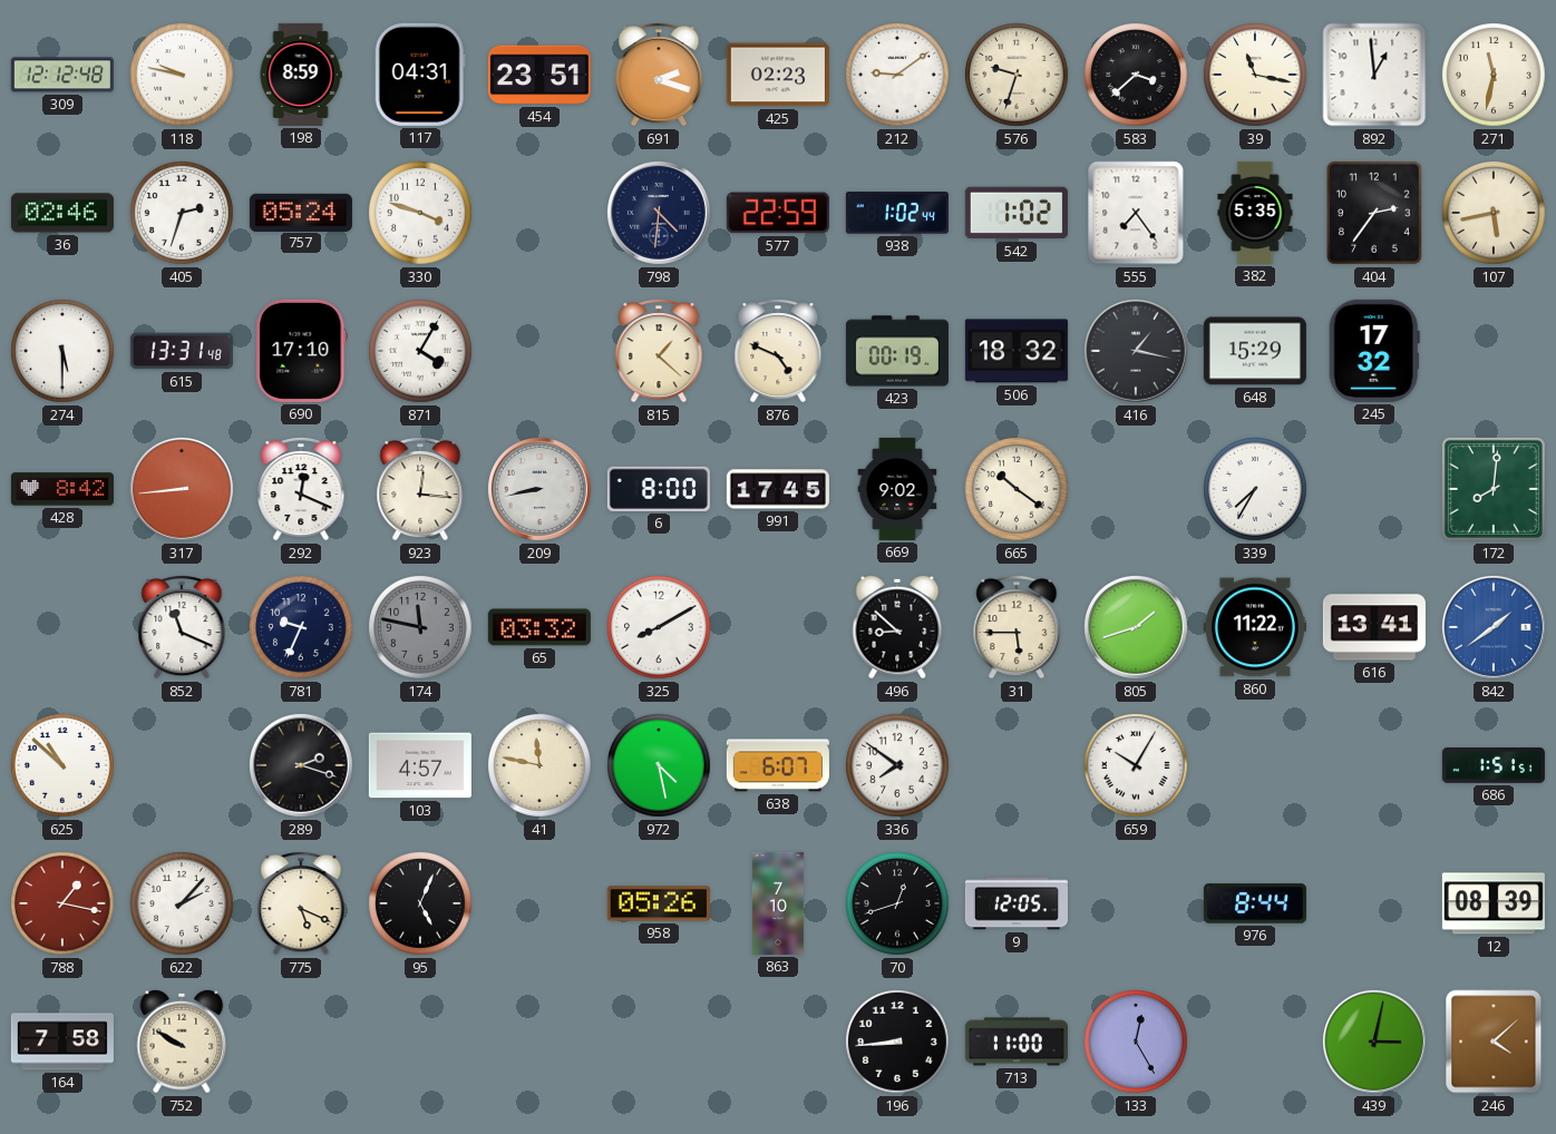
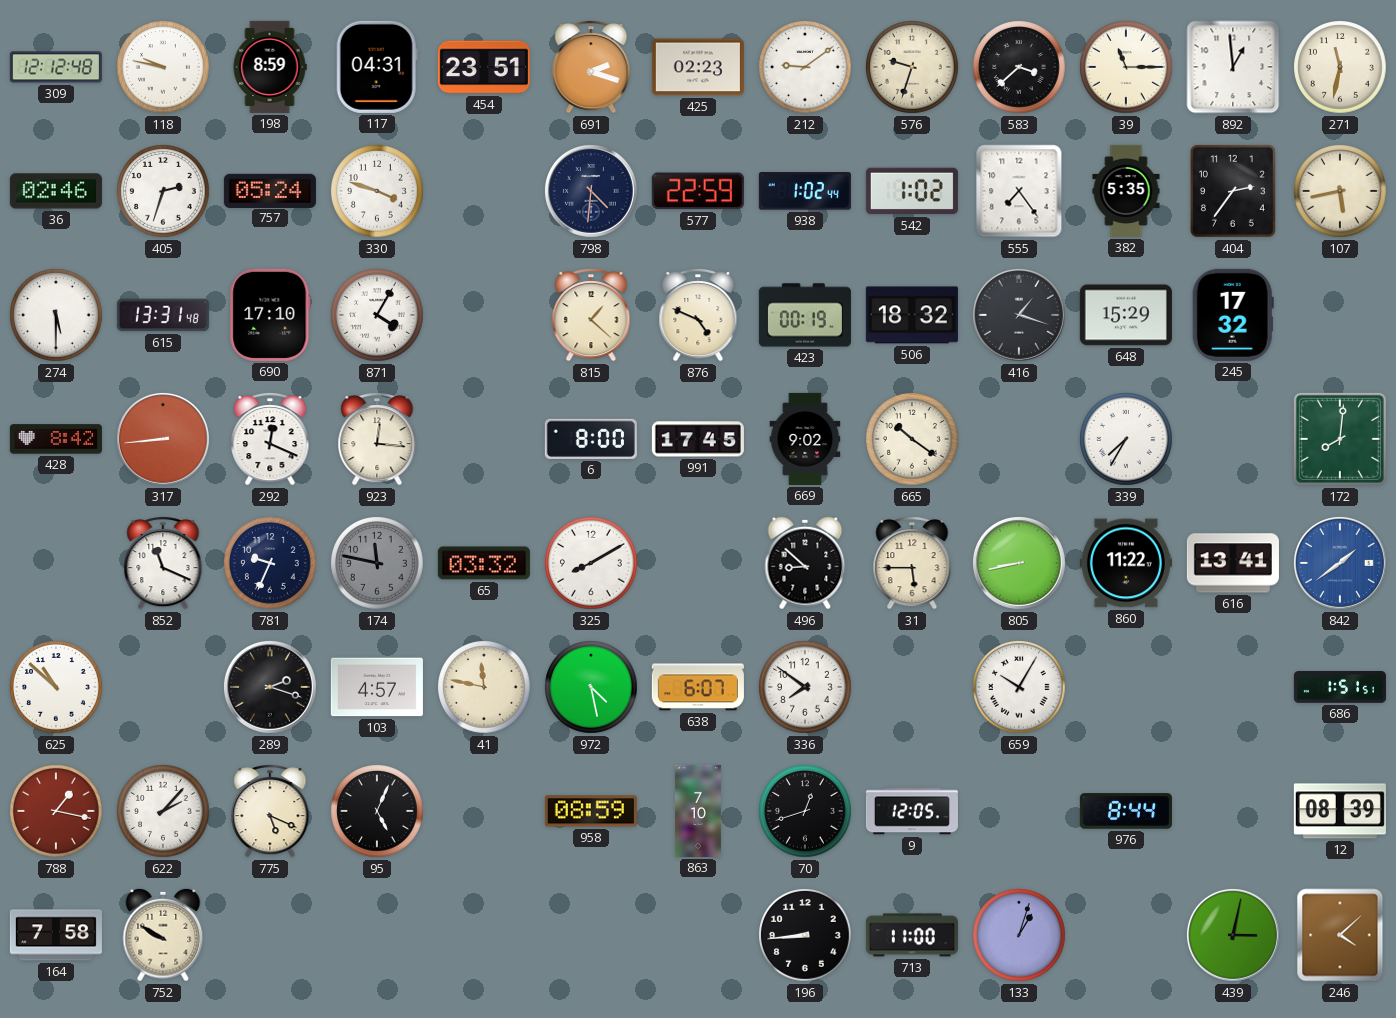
39: 11:17 -> 11:15 (1127, 68)
416: 1:17 -> 1:18 (1019, 315)
209: 8:43 -> none (539, 489)
805: 1:42 -> 8:43 (1019, 563)
958: 05:26 -> 08:59 (591, 811)
133: 12:25 -> 1:03 (1020, 936)
